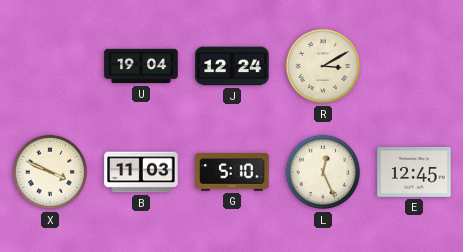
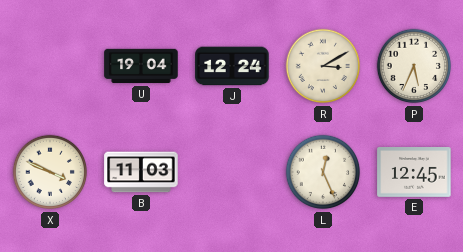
P: none -> 5:34 (414, 66)
G: 5:10 -> none (232, 172)
